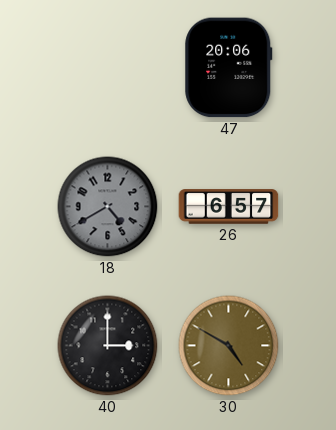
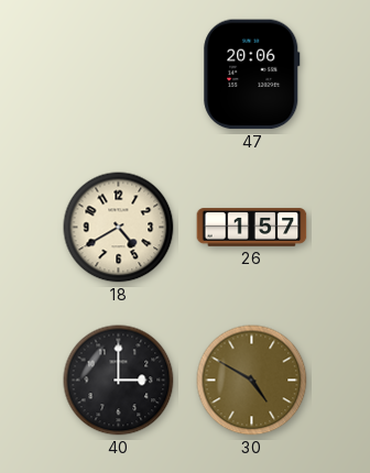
18 dial: grey -> cream (119, 228)
26: 6:57 -> 1:57 (252, 228)
